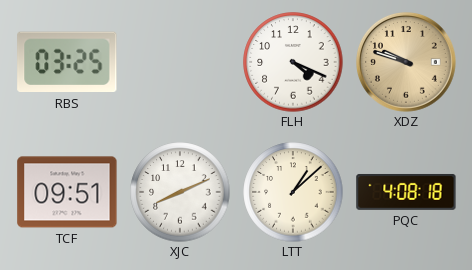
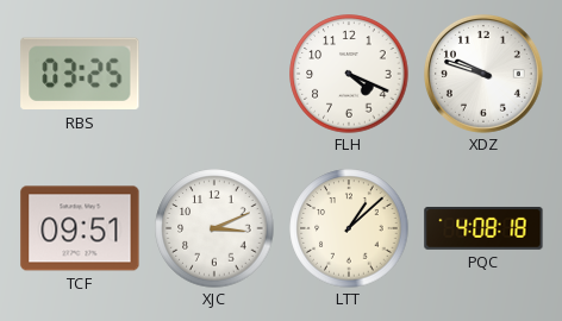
XDZ dial: champagne -> white (485, 75)
XJC: 8:11 -> 3:11 (214, 228)
